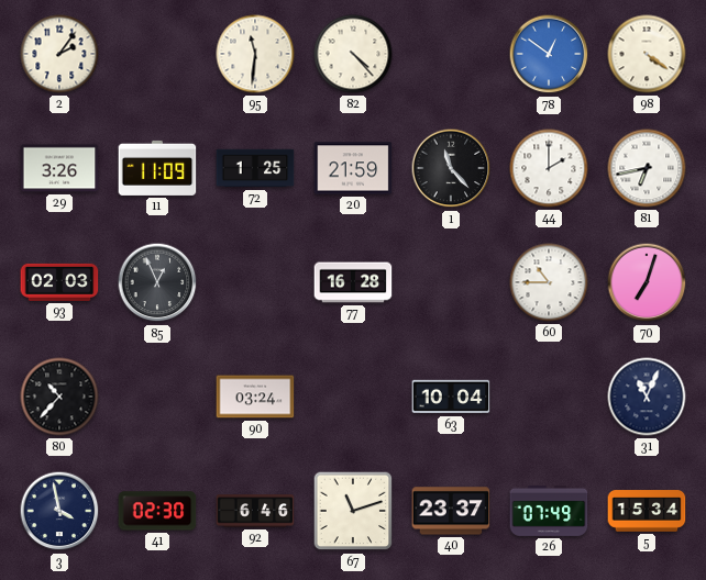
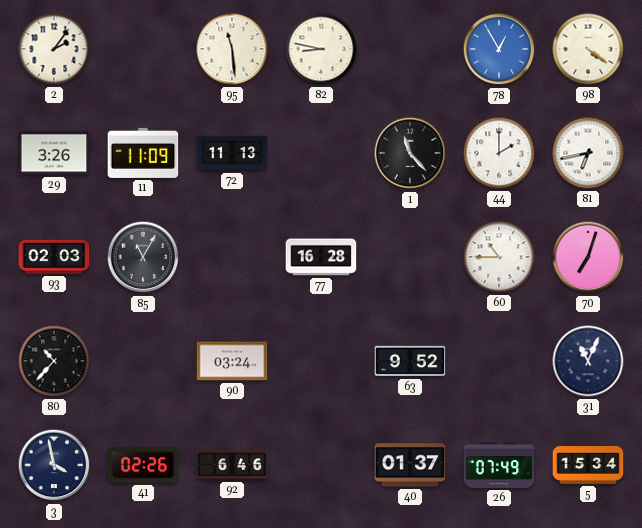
95: 11:31 -> 11:29 (232, 49)
82: 4:23 -> 8:47 (321, 49)
78: 12:51 -> 12:55 (499, 49)
72: 1:25 -> 11:13 (232, 153)
20: 21:59 -> none (353, 168)
85: 12:56 -> 11:05 (143, 257)
63: 10:04 -> 9:52 (410, 361)
41: 02:30 -> 02:26 (143, 465)
67: 11:12 -> none (353, 511)
40: 23:37 -> 01:37 (410, 465)
